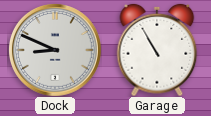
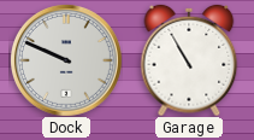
Dock: 8:49 -> 9:49 (66, 60)
